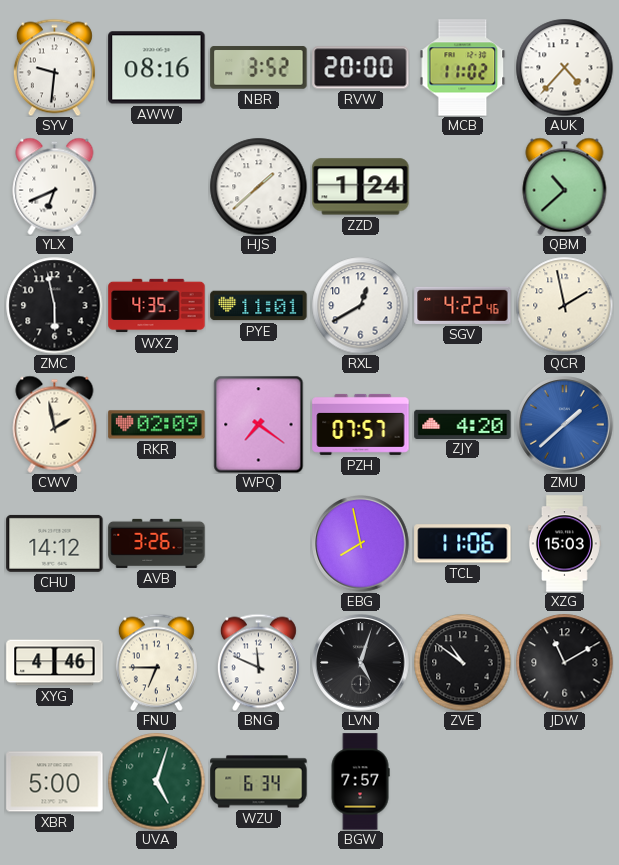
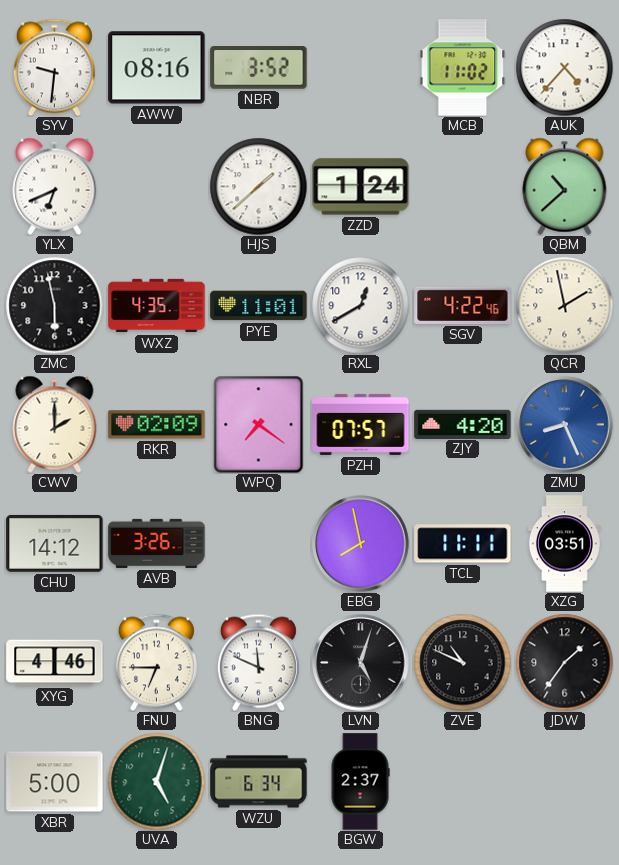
RVW: 20:00 -> none (361, 68)
CWV: 1:58 -> 2:00 (55, 424)
ZMU: 1:38 -> 8:26 (565, 425)
TCL: 11:06 -> 11:11 (463, 544)
XZG: 15:03 -> 03:51 (564, 544)
ZVE: 10:51 -> 10:49 (462, 662)
JDW: 11:10 -> 1:36 (564, 662)
BGW: 7:57 -> 2:37 (360, 782)
